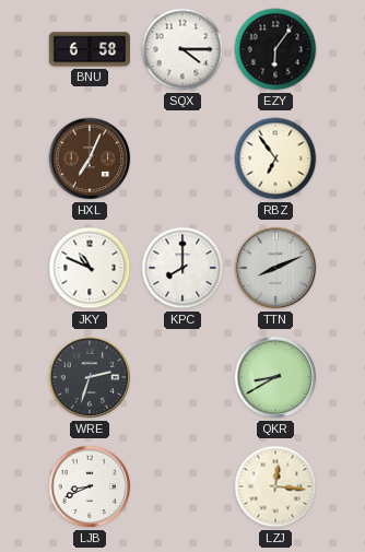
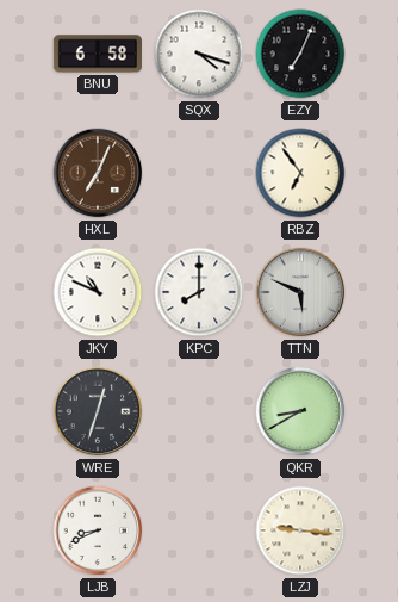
SQX: 4:15 -> 4:18 (199, 54)
EZY: 6:06 -> 7:04 (300, 54)
TTN: 8:11 -> 5:49 (300, 292)
WRE: 2:33 -> 12:33 (98, 411)
LZJ: 12:16 -> 9:16 (300, 530)
